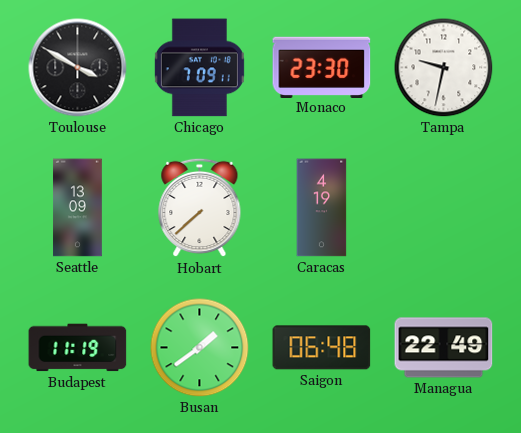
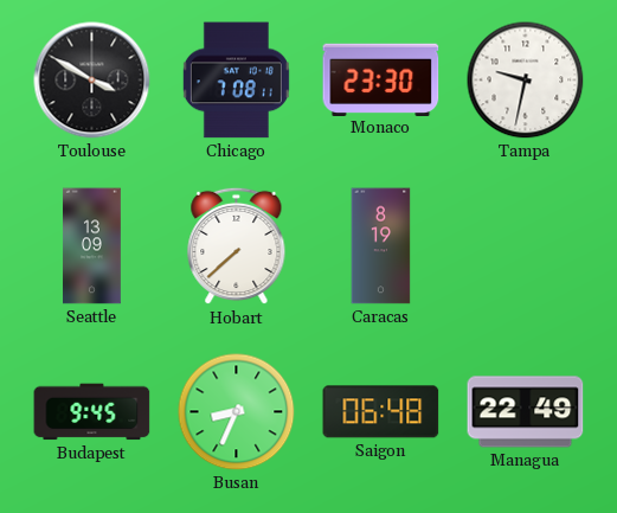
Chicago: 7:09 -> 7:08 (236, 81)
Caracas: 4:19 -> 8:19 (381, 246)
Budapest: 11:19 -> 9:45 (92, 412)
Busan: 1:39 -> 8:34 (237, 412)
